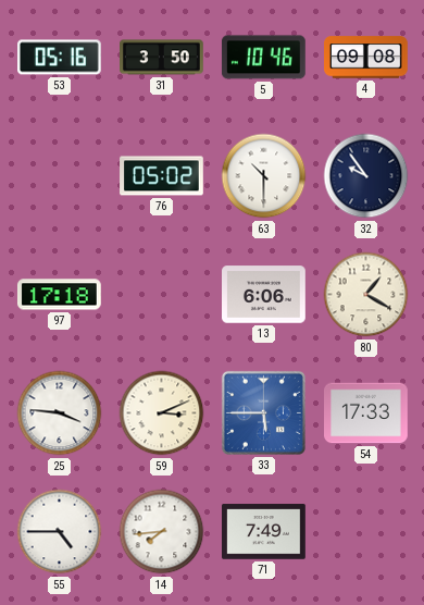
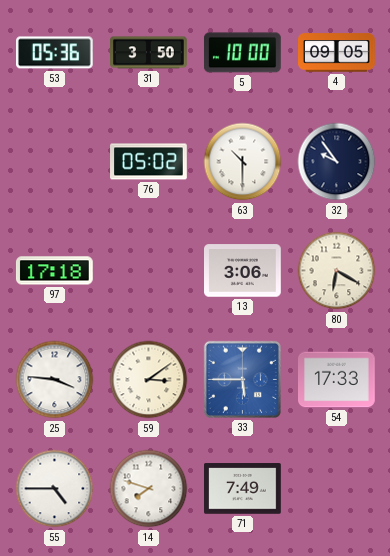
53: 05:16 -> 05:36 (55, 53)
5: 10:46 -> 10:00 (242, 53)
4: 09:08 -> 09:05 (337, 53)
13: 6:06 -> 3:06 (243, 271)
80: 1:20 -> 6:20 (337, 271)
59: 3:11 -> 3:09 (149, 380)
14: 7:44 -> 7:48 (149, 489)
